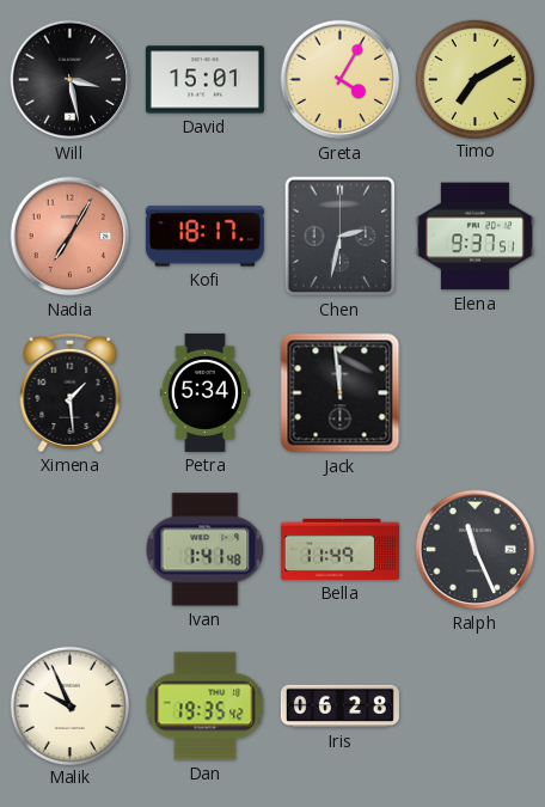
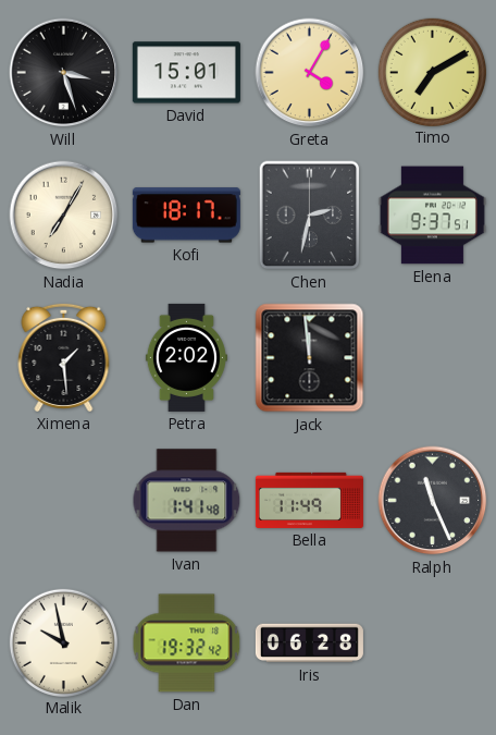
Will: 3:28 -> 3:27 (64, 73)
Nadia dial: salmon -> cream (64, 216)
Petra: 5:34 -> 2:02 (186, 357)
Malik: 9:56 -> 9:58 (63, 642)
Dan: 19:35 -> 19:32 (187, 644)
